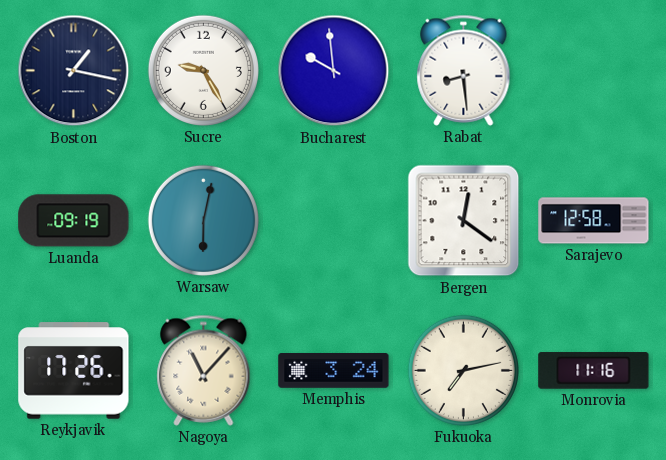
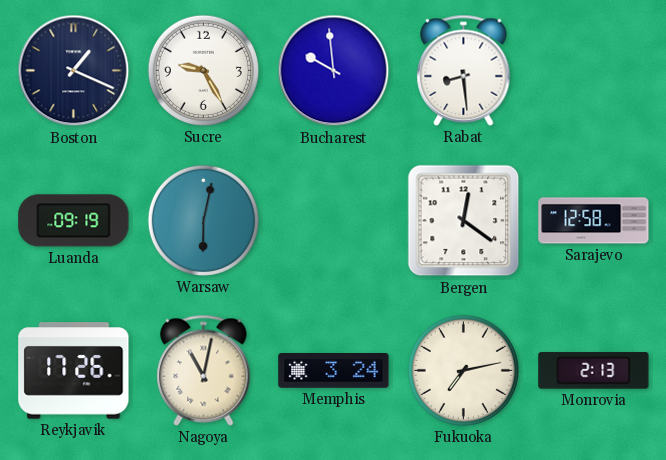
Boston: 1:17 -> 1:19 (74, 71)
Nagoya: 11:07 -> 11:02 (204, 370)
Monrovia: 11:16 -> 2:13 (594, 371)
